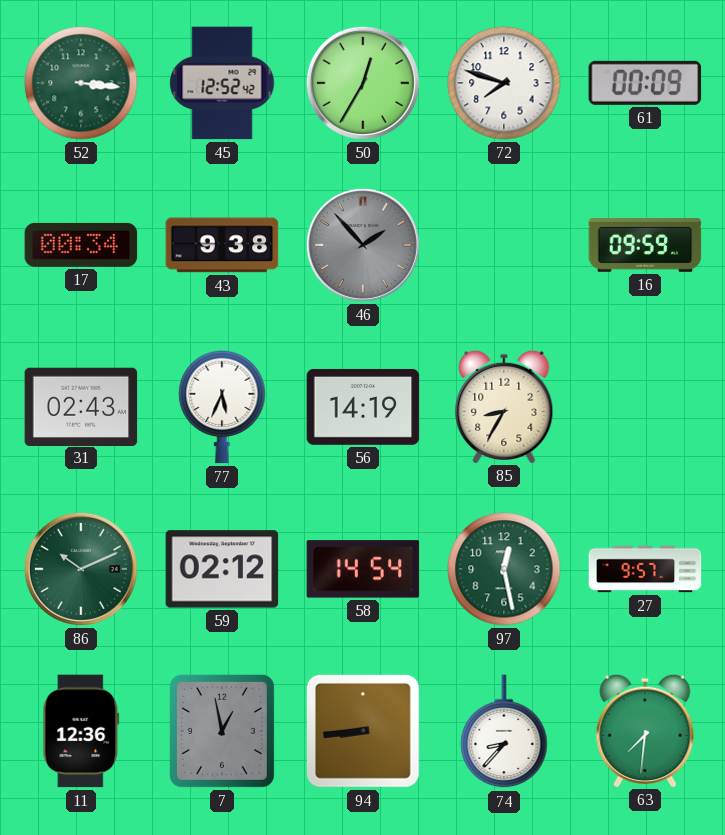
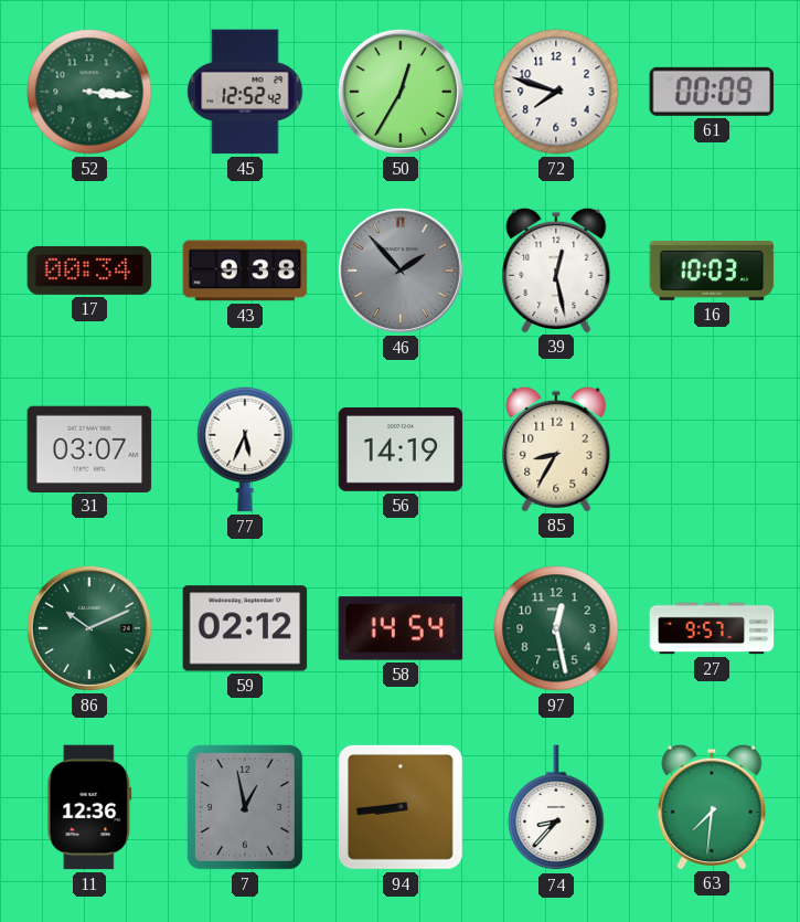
39: none -> 12:28 (556, 269)
16: 09:59 -> 10:03 (712, 272)
31: 02:43 -> 03:07 (89, 448)
